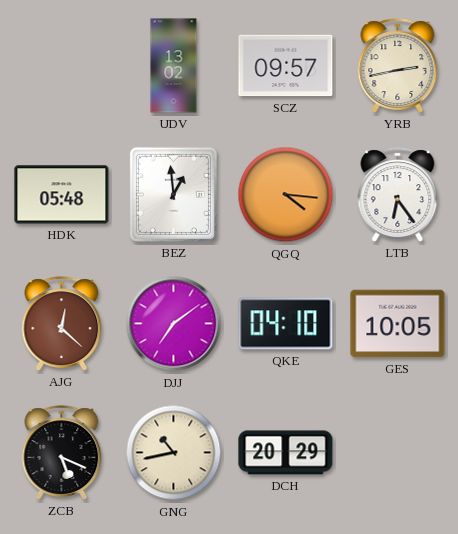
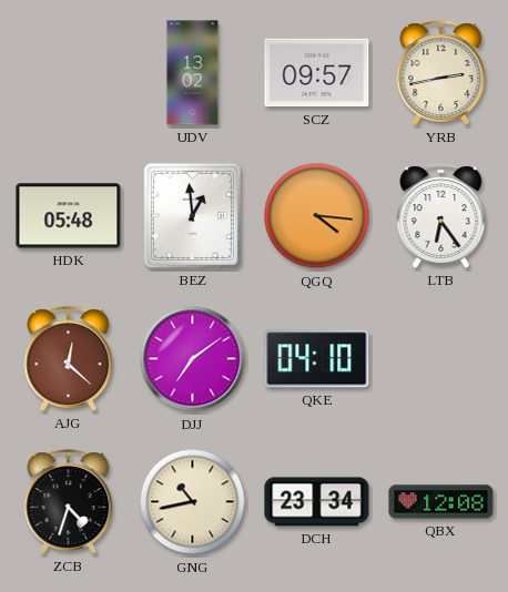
GES: 10:05 -> none (398, 324)
ZCB: 5:19 -> 4:33 (69, 502)
DCH: 20:29 -> 23:34 (317, 502)
QBX: none -> 12:08 (441, 502)
